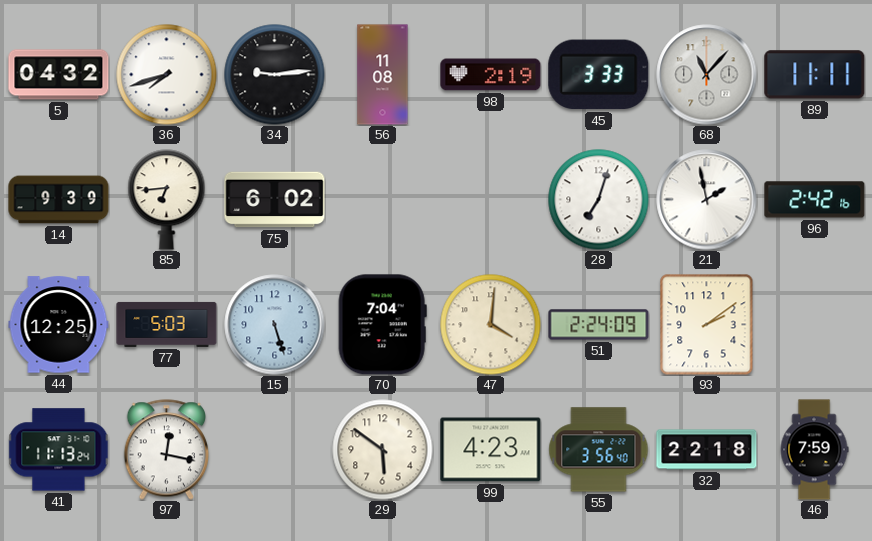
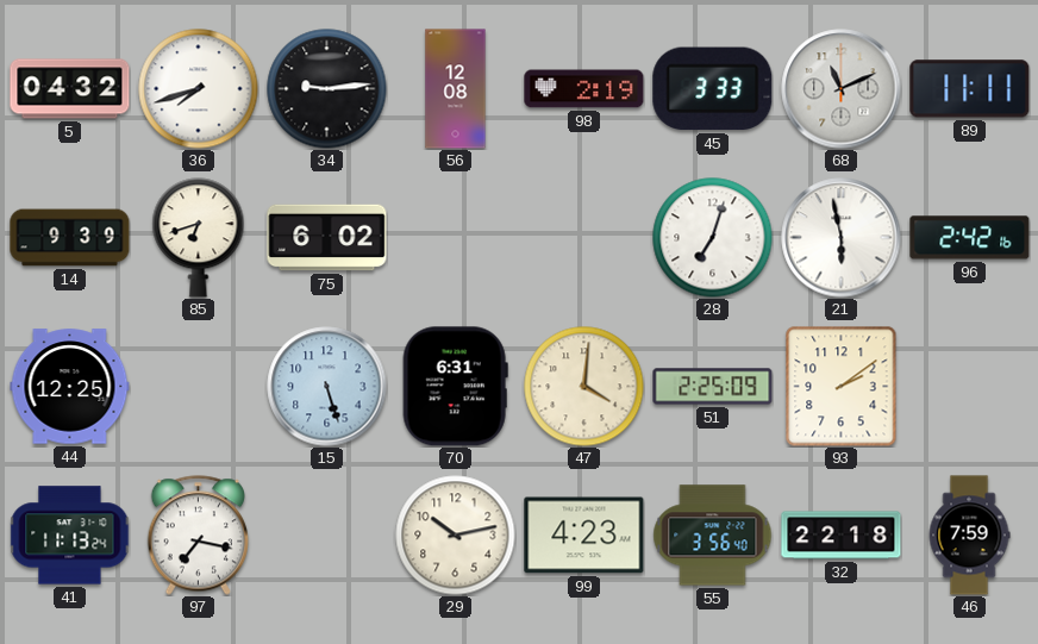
56: 11:08 -> 12:08 (456, 89)
68: 11:07 -> 11:11 (842, 89)
85: 6:44 -> 6:42 (199, 238)
21: 1:58 -> 5:58 (842, 238)
77: 5:03 -> none (167, 324)
70: 7:04 -> 6:31 (455, 387)
51: 2:24 -> 2:25 (713, 387)
97: 12:17 -> 7:17 (198, 536)
29: 5:51 -> 10:13 (456, 536)
